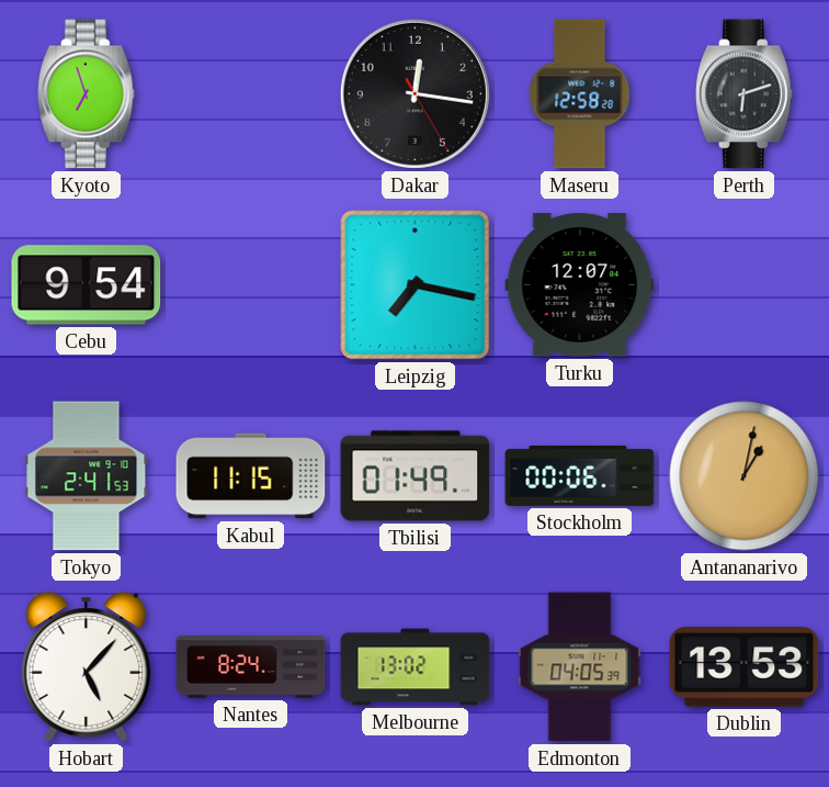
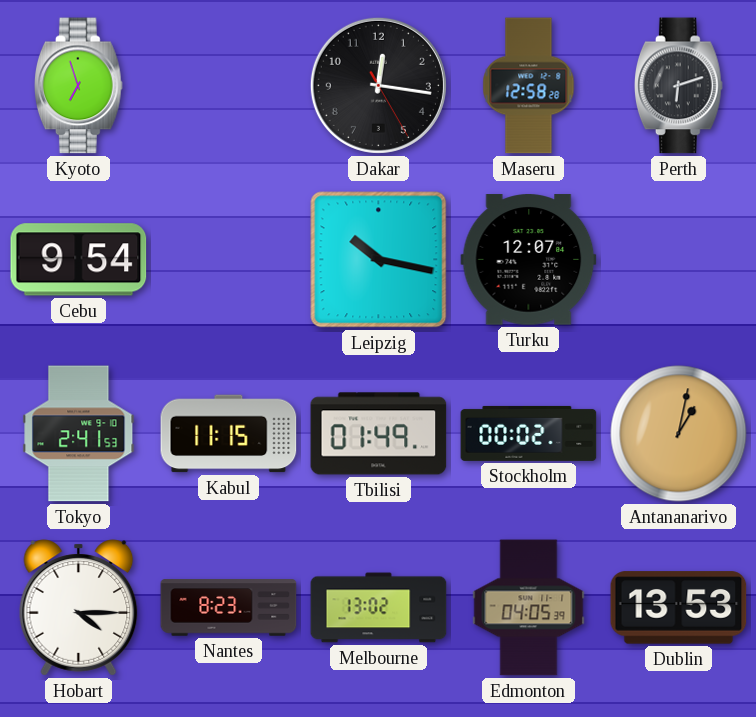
Leipzig: 7:17 -> 10:17 (379, 260)
Stockholm: 00:06 -> 00:02 (529, 433)
Hobart: 5:07 -> 4:15 (79, 608)
Nantes: 8:24 -> 8:23 (229, 608)
